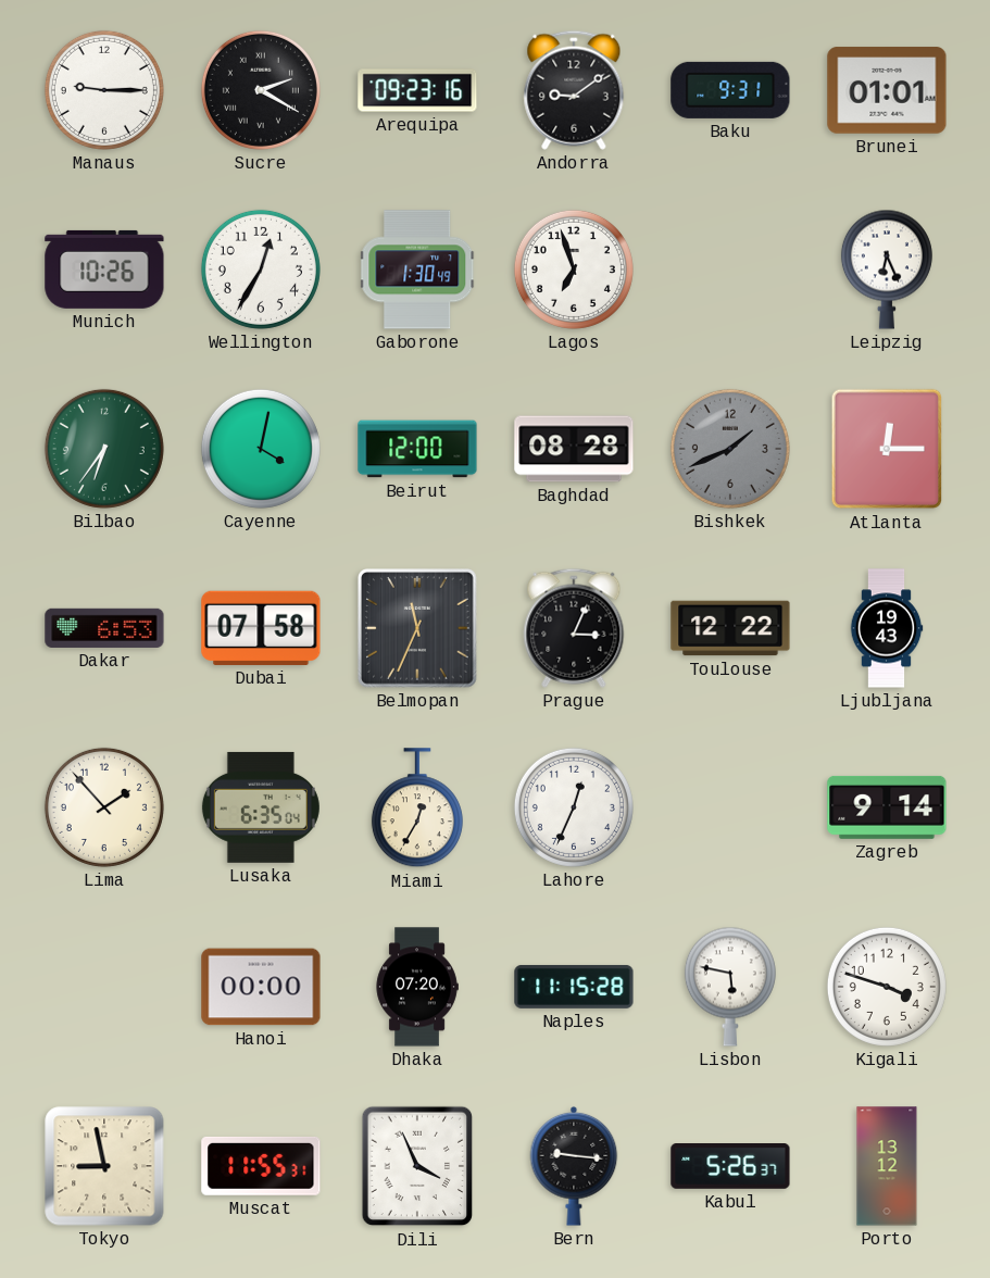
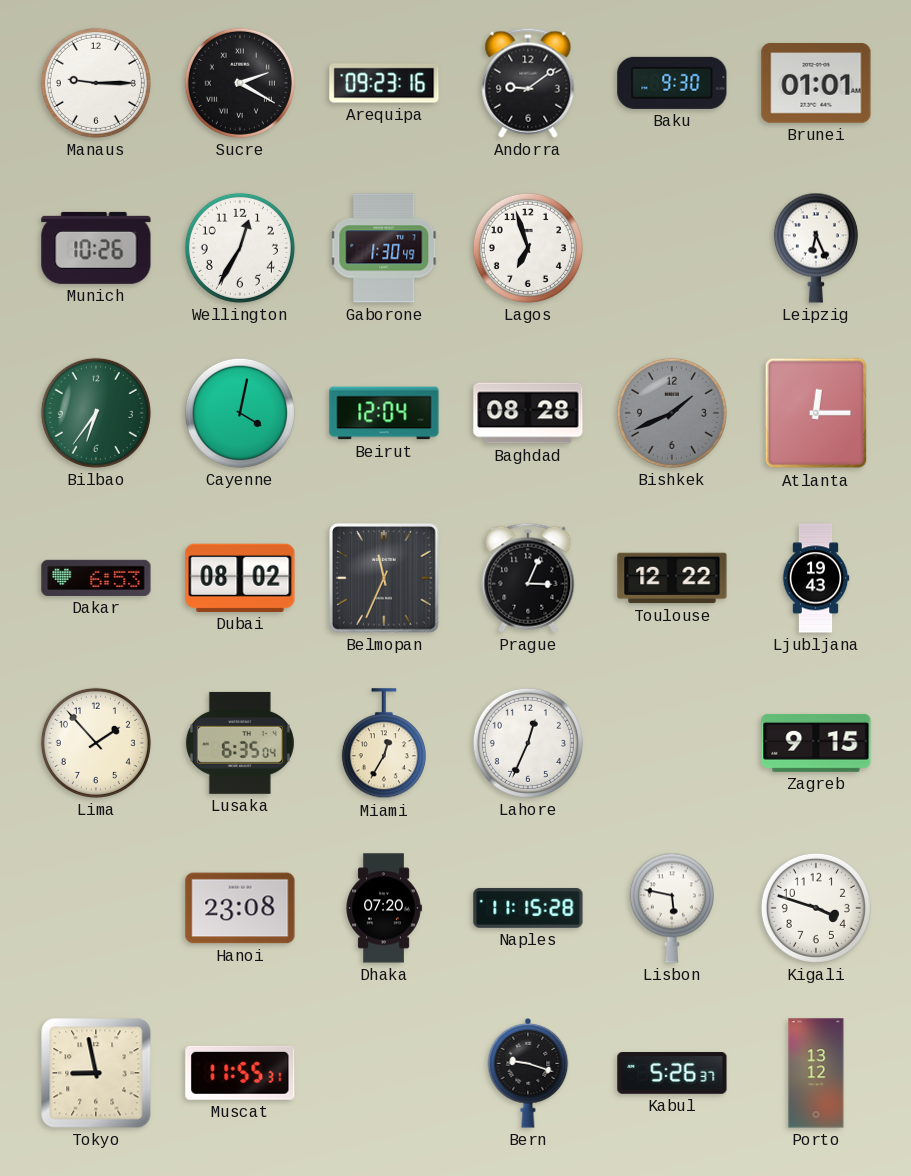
Baku: 9:31 -> 9:30 (672, 83)
Beirut: 12:00 -> 12:04 (384, 413)
Dubai: 07:58 -> 08:02 (240, 578)
Zagreb: 9:14 -> 9:15 (816, 743)
Hanoi: 00:00 -> 23:08 (240, 908)
Dili: 3:56 -> none (417, 1166)
Bern: 9:16 -> 9:18 (528, 1073)
